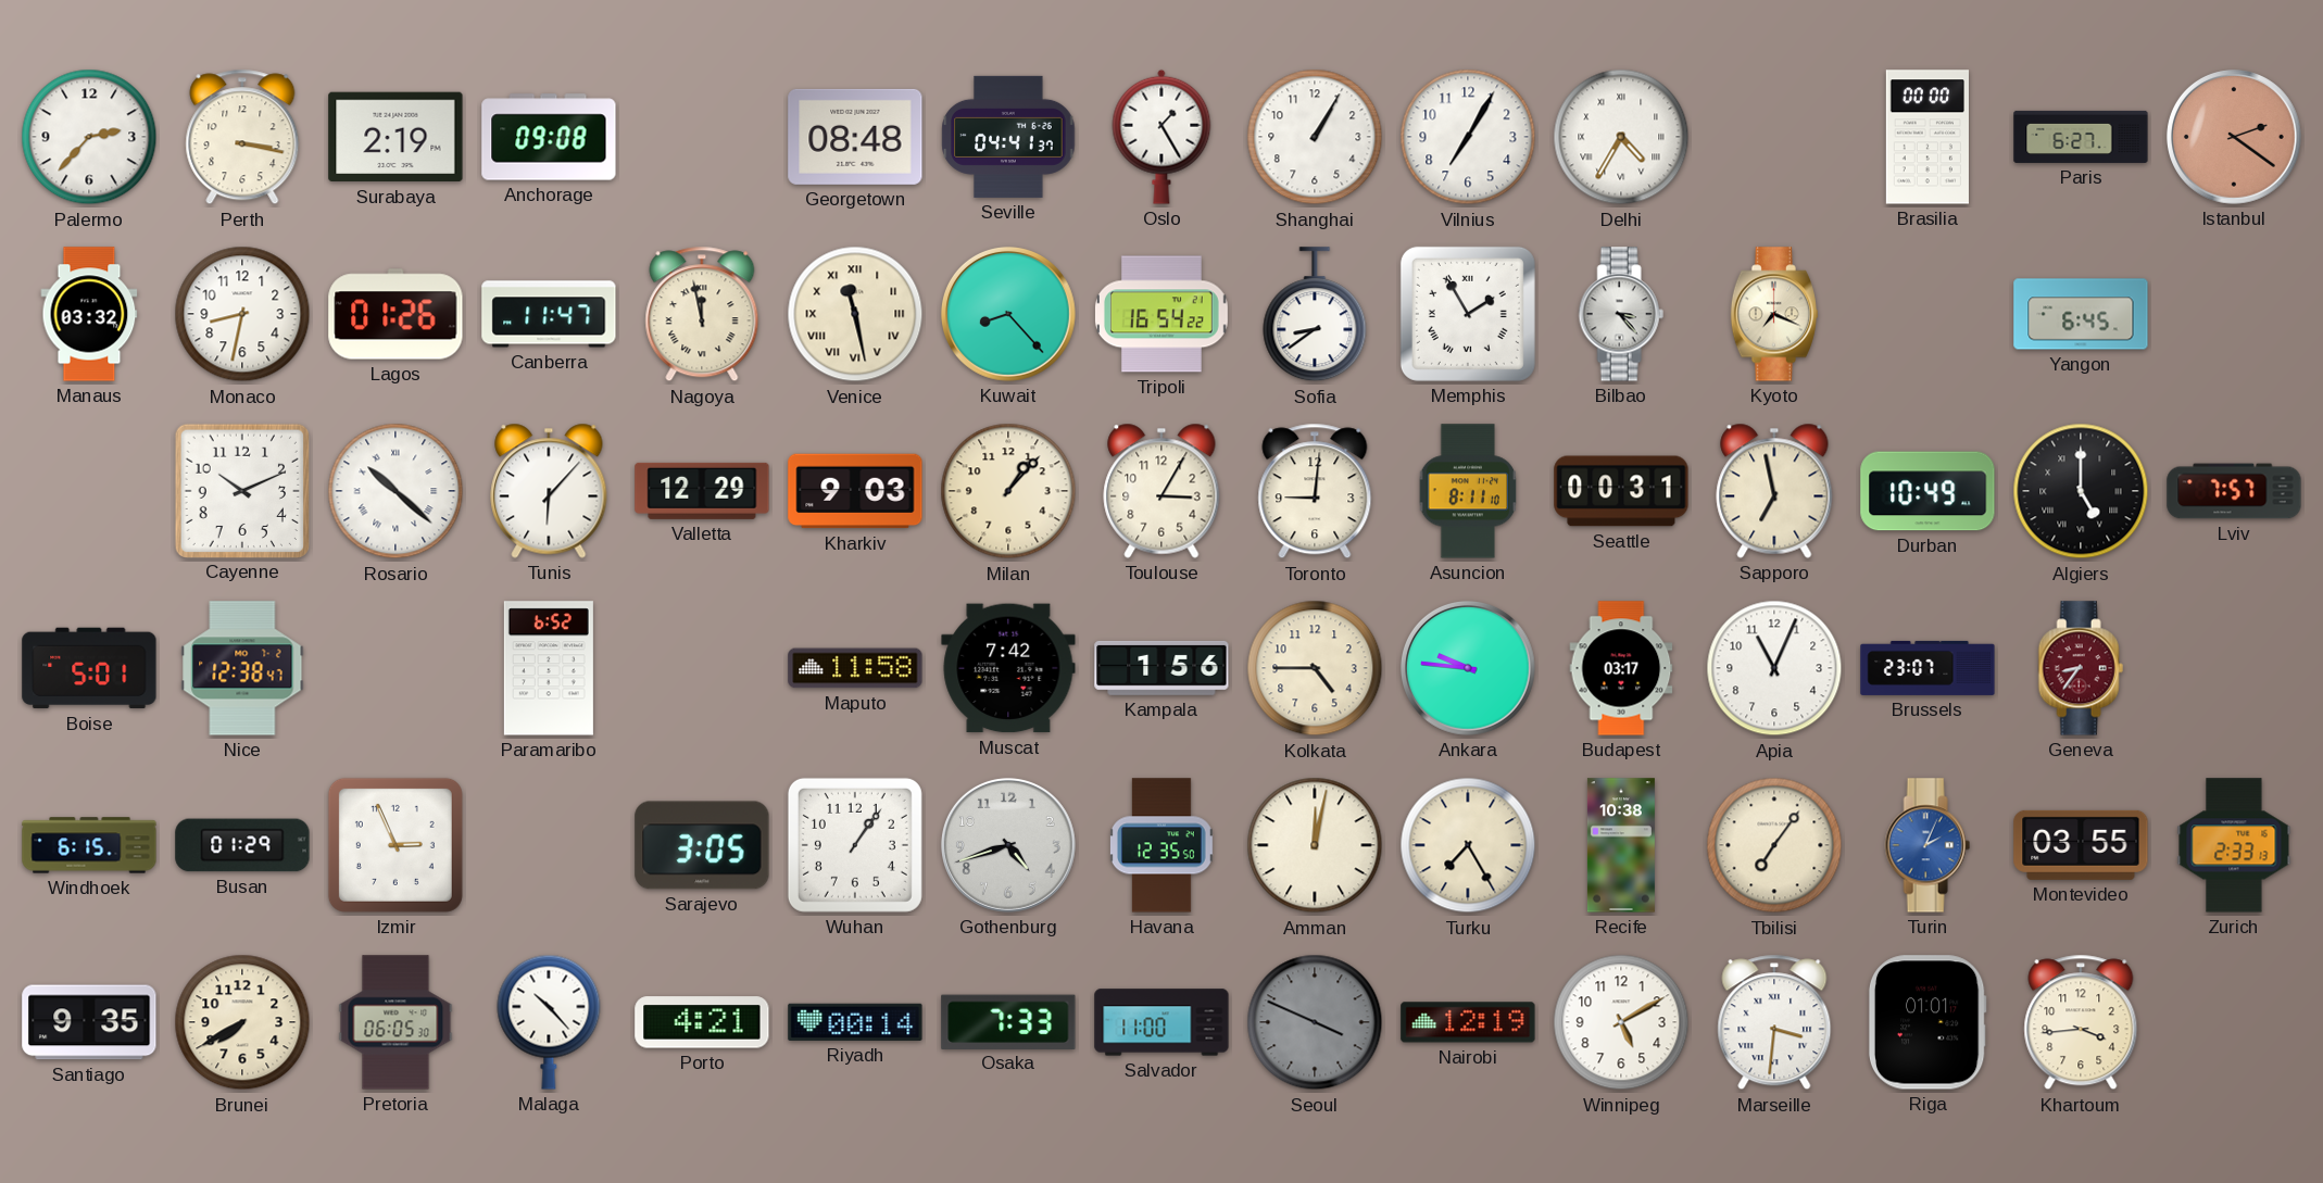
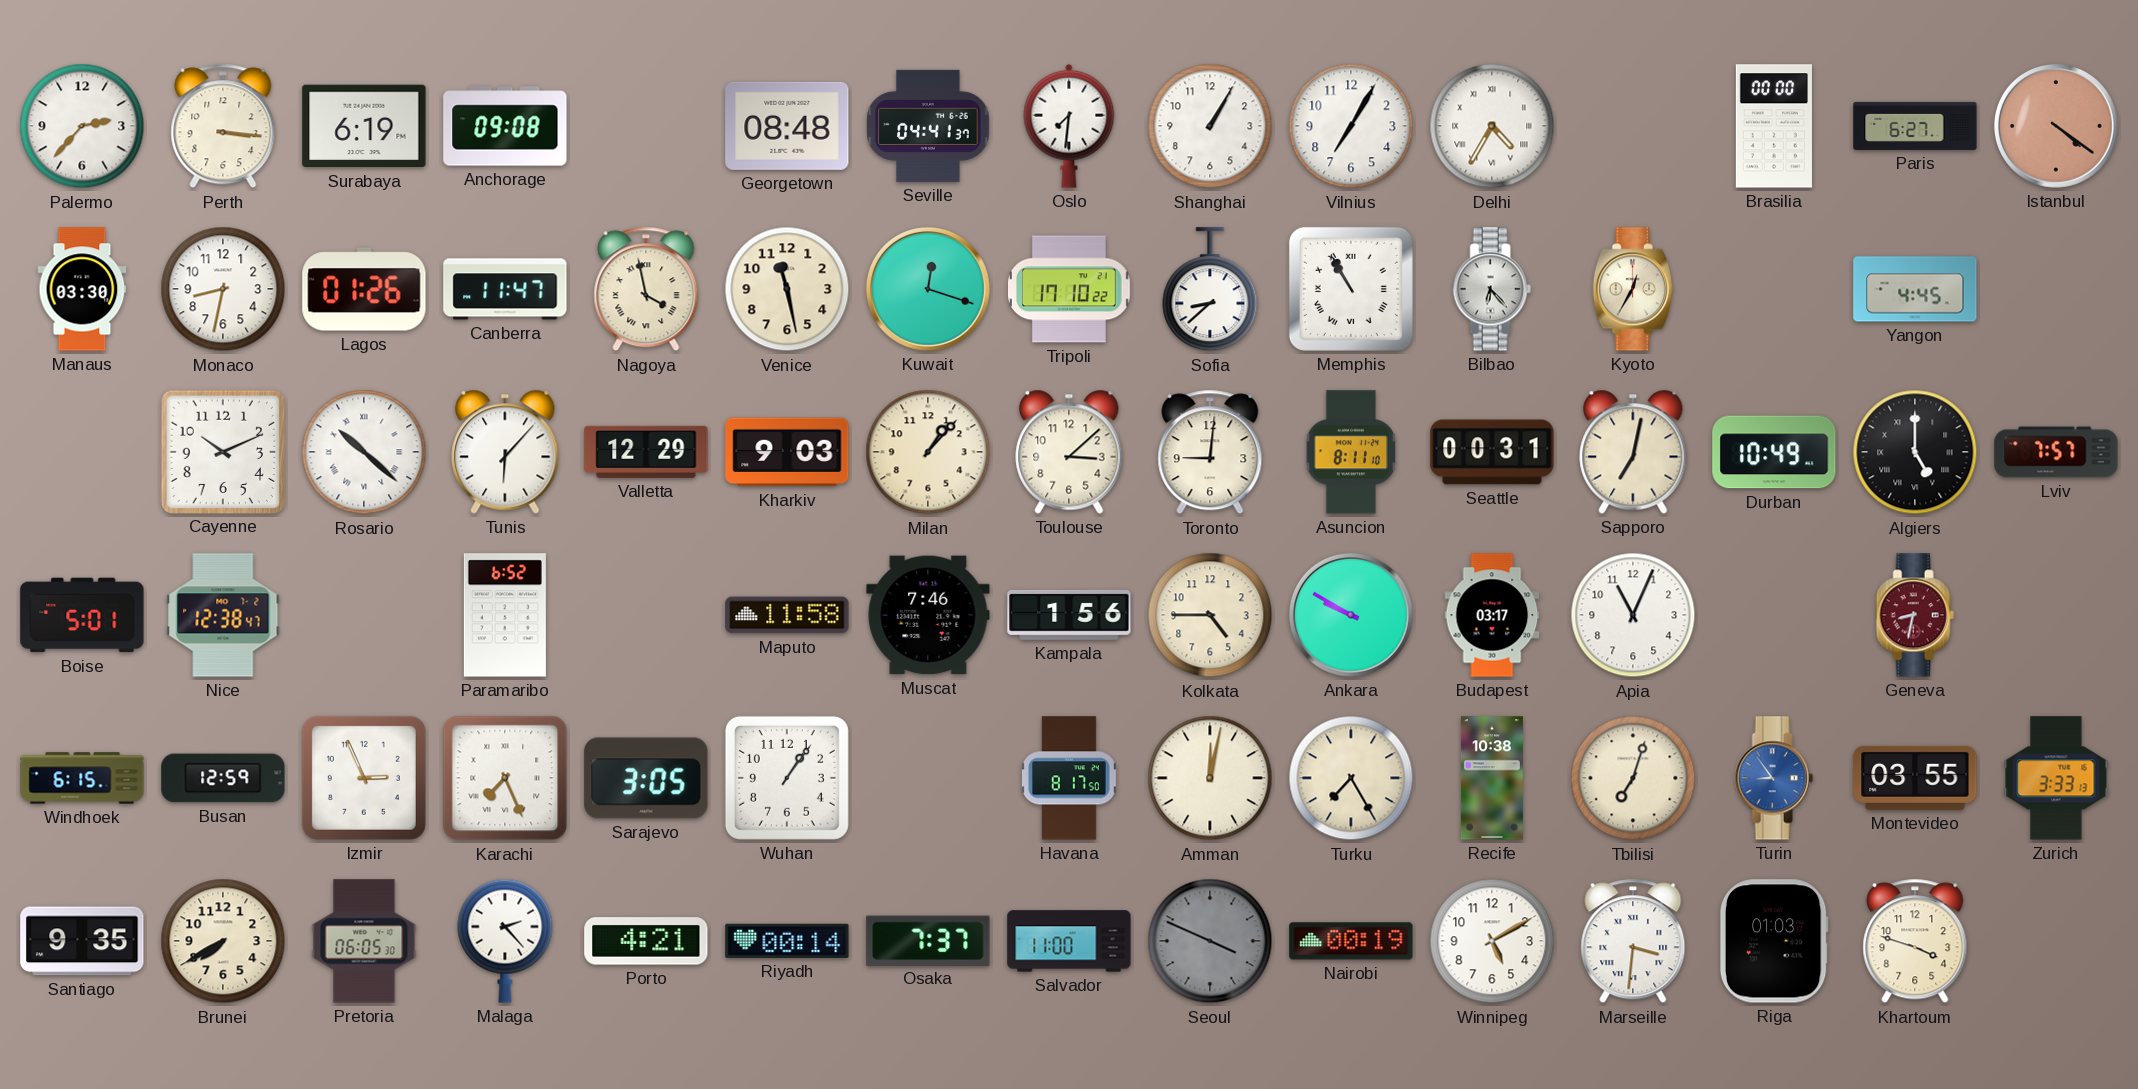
Perth: 3:17 -> 3:16 (223, 126)
Surabaya: 2:19 -> 6:19 (364, 126)
Oslo: 1:25 -> 7:31 (1069, 126)
Istanbul: 2:21 -> 4:21 (2056, 126)
Manaus: 03:32 -> 03:30 (82, 289)
Nagoya: 11:58 -> 3:58 (646, 289)
Venice numerals: Roman -> Arabic (787, 289)
Kuwait: 8:23 -> 12:18 (928, 289)
Tripoli: 16:54 -> 17:10 (1069, 289)
Sofia: 8:39 -> 8:38 (1210, 290)
Memphis: 1:55 -> 10:55 (1351, 289)
Bilbao: 3:23 -> 6:23 (1492, 289)
Kyoto: 7:19 -> 12:35 (1632, 289)
Yangon: 6:45 -> 4:45 (1915, 289)
Toulouse: 3:05 -> 3:08 (1069, 452)
Sapporo: 6:58 -> 7:02 (1633, 452)
Muscat: 7:42 -> 7:46 (928, 615)
Ankara: 9:46 -> 9:50 (1351, 615)
Brussels: 23:07 -> none (1928, 668)
Geneva: 8:36 -> 8:32 (1915, 615)
Busan: 01:29 -> 12:59 (223, 778)
Karachi: none -> 7:26 (505, 778)
Gothenburg: 4:42 -> none (1008, 845)
Havana: 12:35 -> 8:17 (1070, 778)
Tbilisi: 7:06 -> 7:03 (1633, 778)
Turin: 2:04 -> 8:54 (1774, 778)
Zurich: 2:33 -> 3:33 (2056, 778)
Malaga: 10:23 -> 2:23 (505, 941)
Osaka: 7:33 -> 7:37 (928, 940)
Nairobi: 12:19 -> 00:19 (1351, 941)
Riga: 01:01 -> 01:03 (1774, 941)
Khartoum: 3:44 -> 3:48 (1915, 941)
